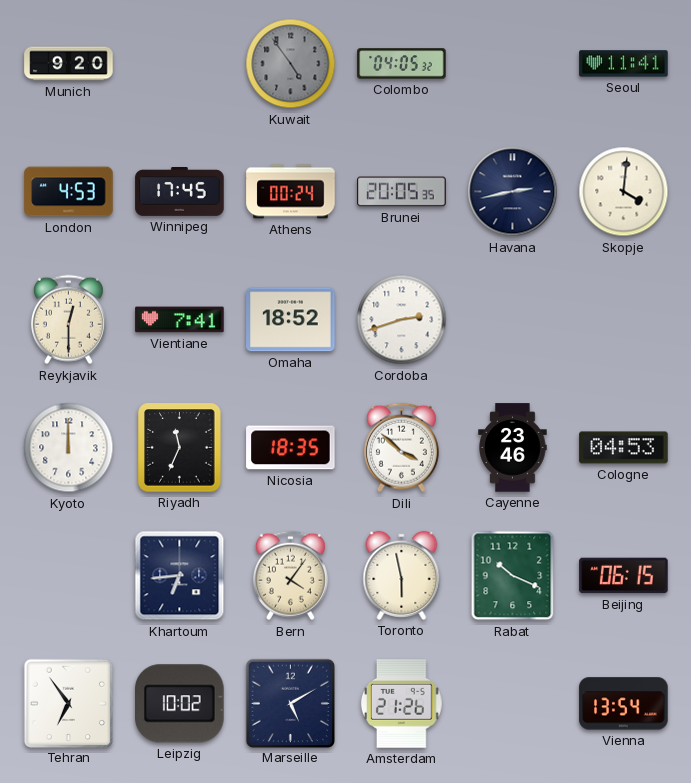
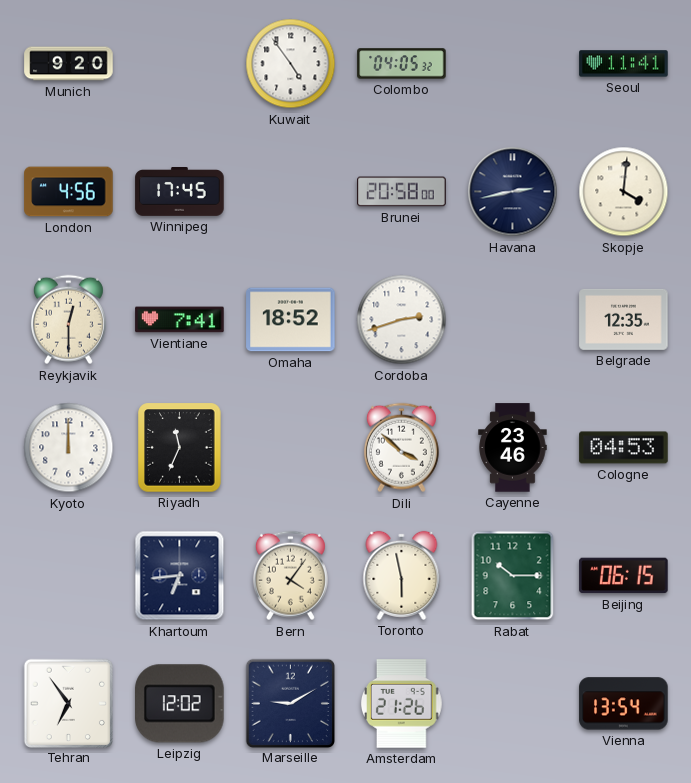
Kuwait dial: grey -> white (291, 64)
London: 4:53 -> 4:56 (69, 192)
Athens: 00:24 -> none (291, 192)
Brunei: 20:05 -> 20:58 (402, 192)
Belgrade: none -> 12:35 (624, 319)
Nicosia: 18:35 -> none (291, 448)
Rabat: 10:19 -> 10:15 (513, 576)
Leipzig: 10:02 -> 12:02 (180, 704)
Marseille: 5:10 -> 9:10 (290, 703)
